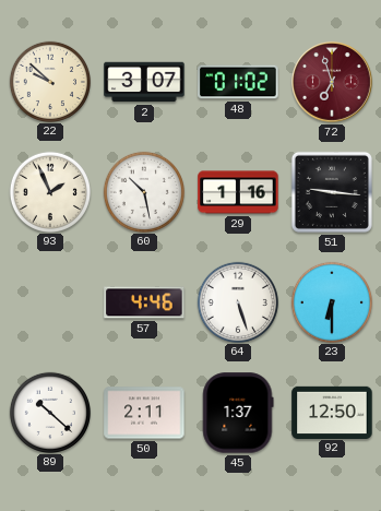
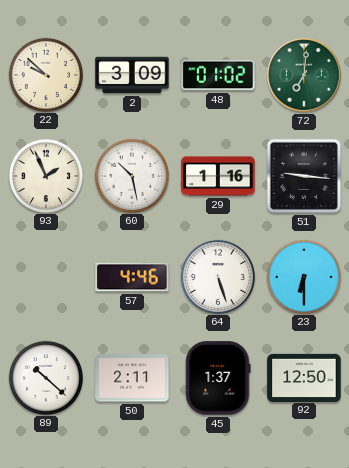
2: 3:07 -> 3:09 (132, 75)
72: 6:57 -> 7:01 (304, 75)
72 dial: burgundy -> green (304, 75)
